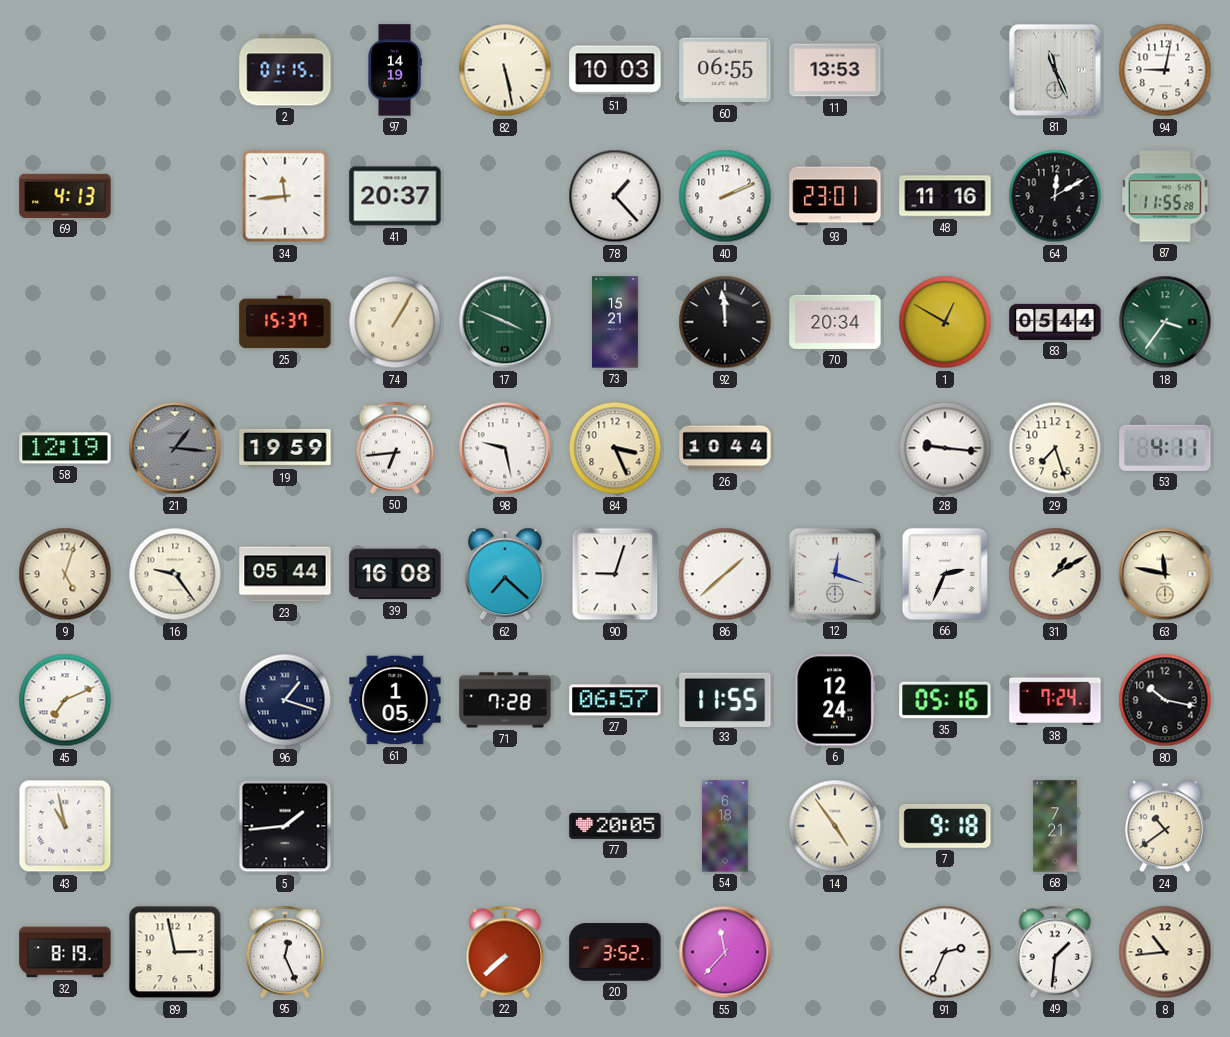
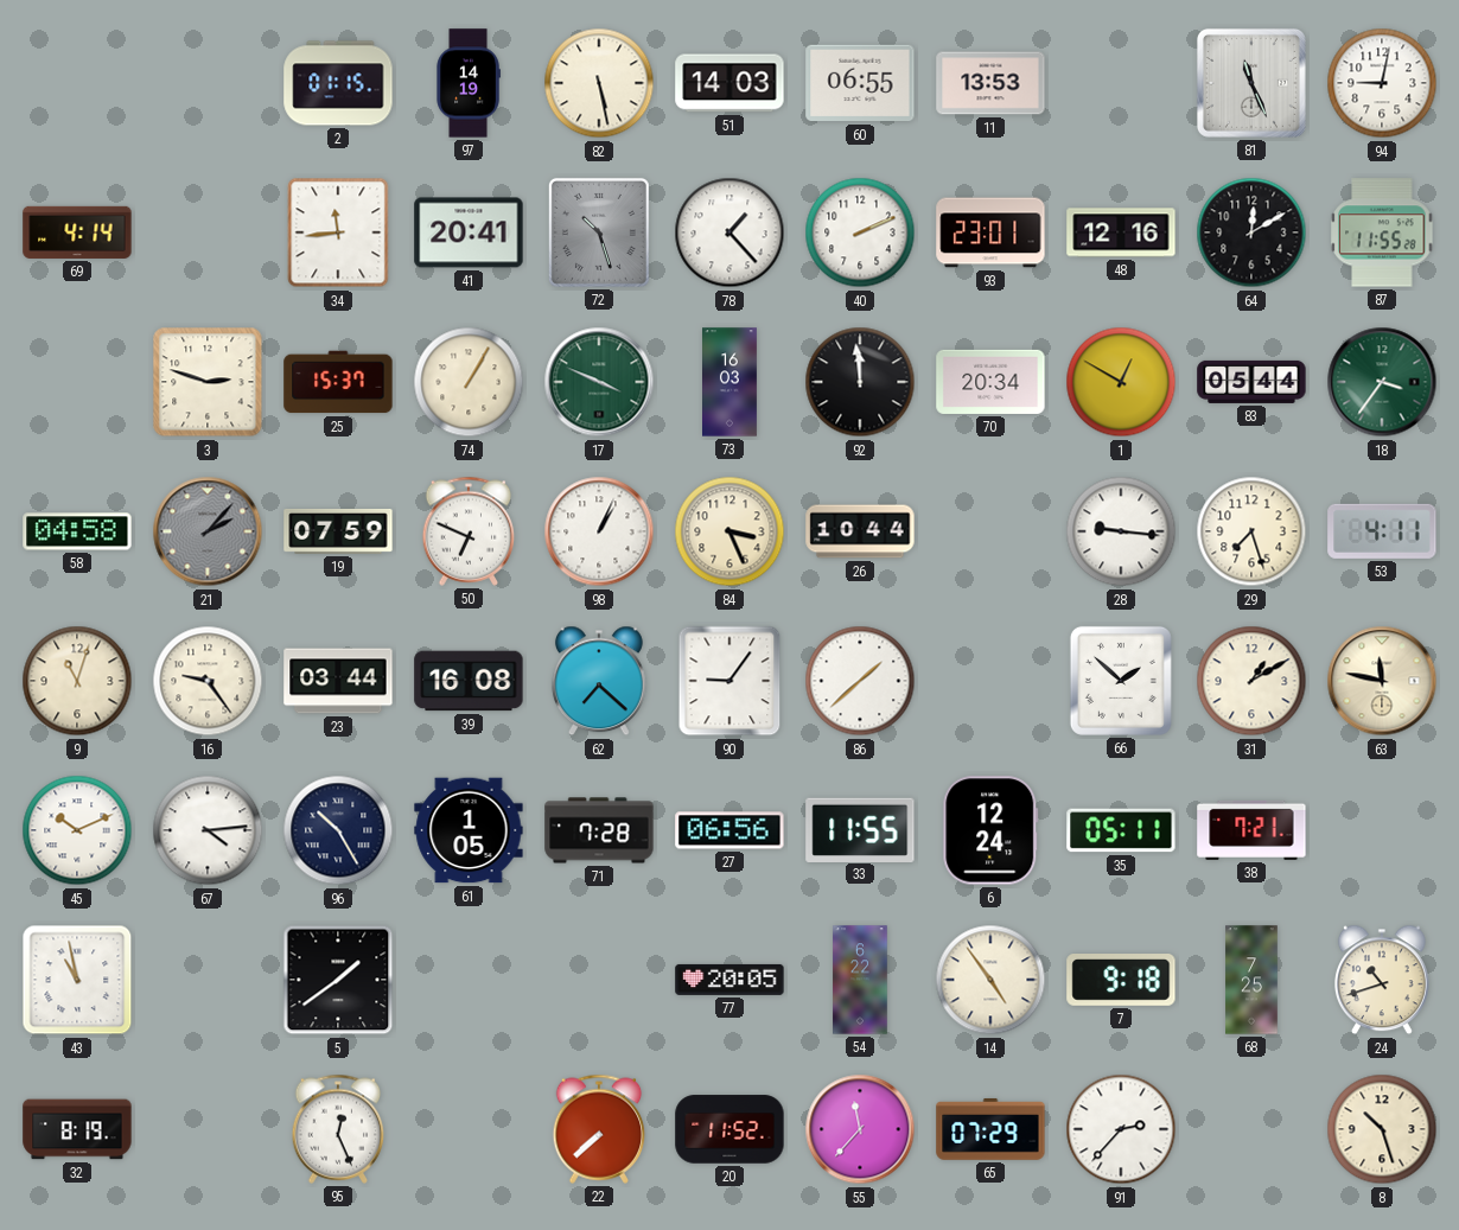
51: 10:03 -> 14:03 (729, 83)
69: 4:13 -> 4:14 (77, 232)
41: 20:37 -> 20:41 (469, 232)
72: none -> 10:27 (599, 232)
48: 11:16 -> 12:16 (1121, 232)
3: none -> 2:48 (208, 382)
73: 15:21 -> 16:03 (731, 382)
58: 12:19 -> 04:58 (77, 531)
21: 1:16 -> 2:07 (208, 531)
19: 19:59 -> 07:59 (338, 531)
50: 6:44 -> 6:49 (469, 531)
98: 9:28 -> 1:04 (599, 531)
9: 5:03 -> 11:03 (77, 681)
23: 05:44 -> 03:44 (338, 681)
90: 9:03 -> 9:06 (729, 681)
12: 12:18 -> none (835, 574)
66: 2:34 -> 1:52 (1121, 681)
45: 7:11 -> 10:11 (77, 830)
67: none -> 4:14 (208, 830)
96: 1:18 -> 10:25 (338, 830)
27: 06:57 -> 06:56 (729, 830)
35: 05:16 -> 05:11 (1121, 830)
38: 7:24 -> 7:21 (1251, 830)
80: 10:17 -> none (1165, 700)
5: 1:44 -> 1:39 (338, 980)
54: 6:18 -> 6:22 (860, 980)
68: 7:21 -> 7:25 (1251, 980)
24: 10:39 -> 10:42 (1382, 980)
89: 2:58 -> none (175, 952)
20: 3:52 -> 11:52 (729, 1129)
65: none -> 07:29 (990, 1129)
91: 2:34 -> 2:37 (1121, 1129)
49: 1:31 -> none (1055, 952)
8: 10:44 -> 10:27 (1382, 1129)
